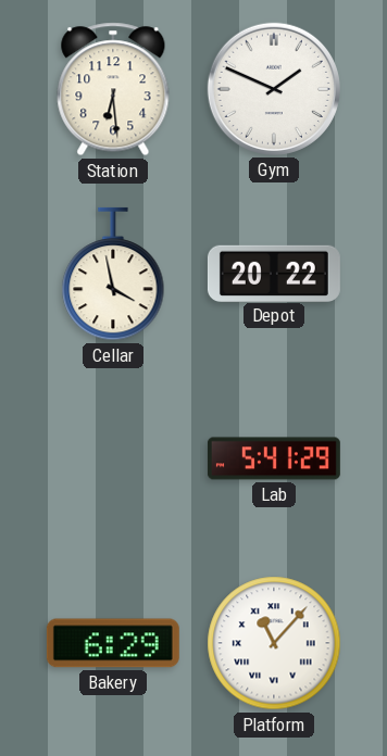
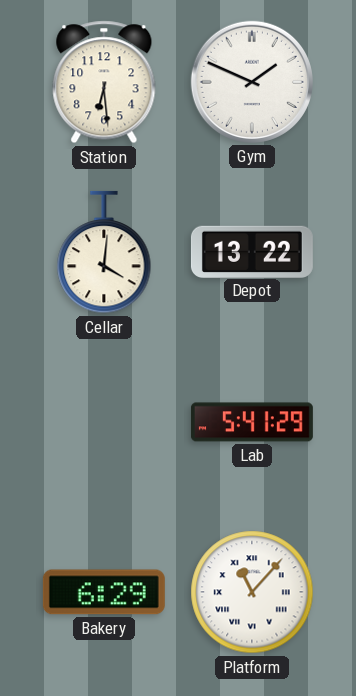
Cellar: 3:58 -> 4:01 (104, 252)
Depot: 20:22 -> 13:22 (252, 251)
